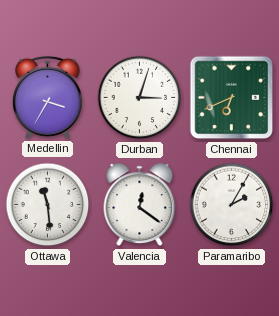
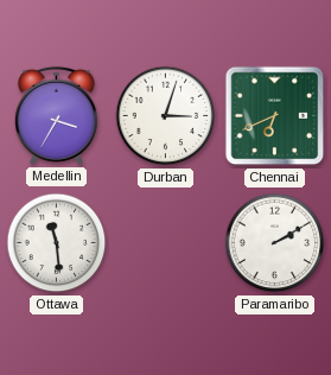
Valencia: 12:21 -> none (140, 205)
Paramaribo: 2:05 -> 2:10 (275, 243)
